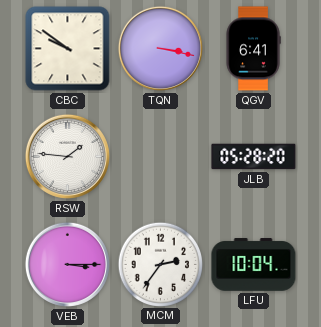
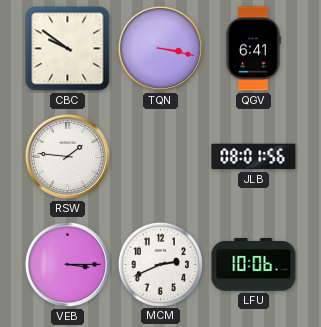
JLB: 05:28 -> 08:01 (254, 157)
MCM: 2:36 -> 2:41 (160, 264)
LFU: 10:04 -> 10:06 (254, 265)
